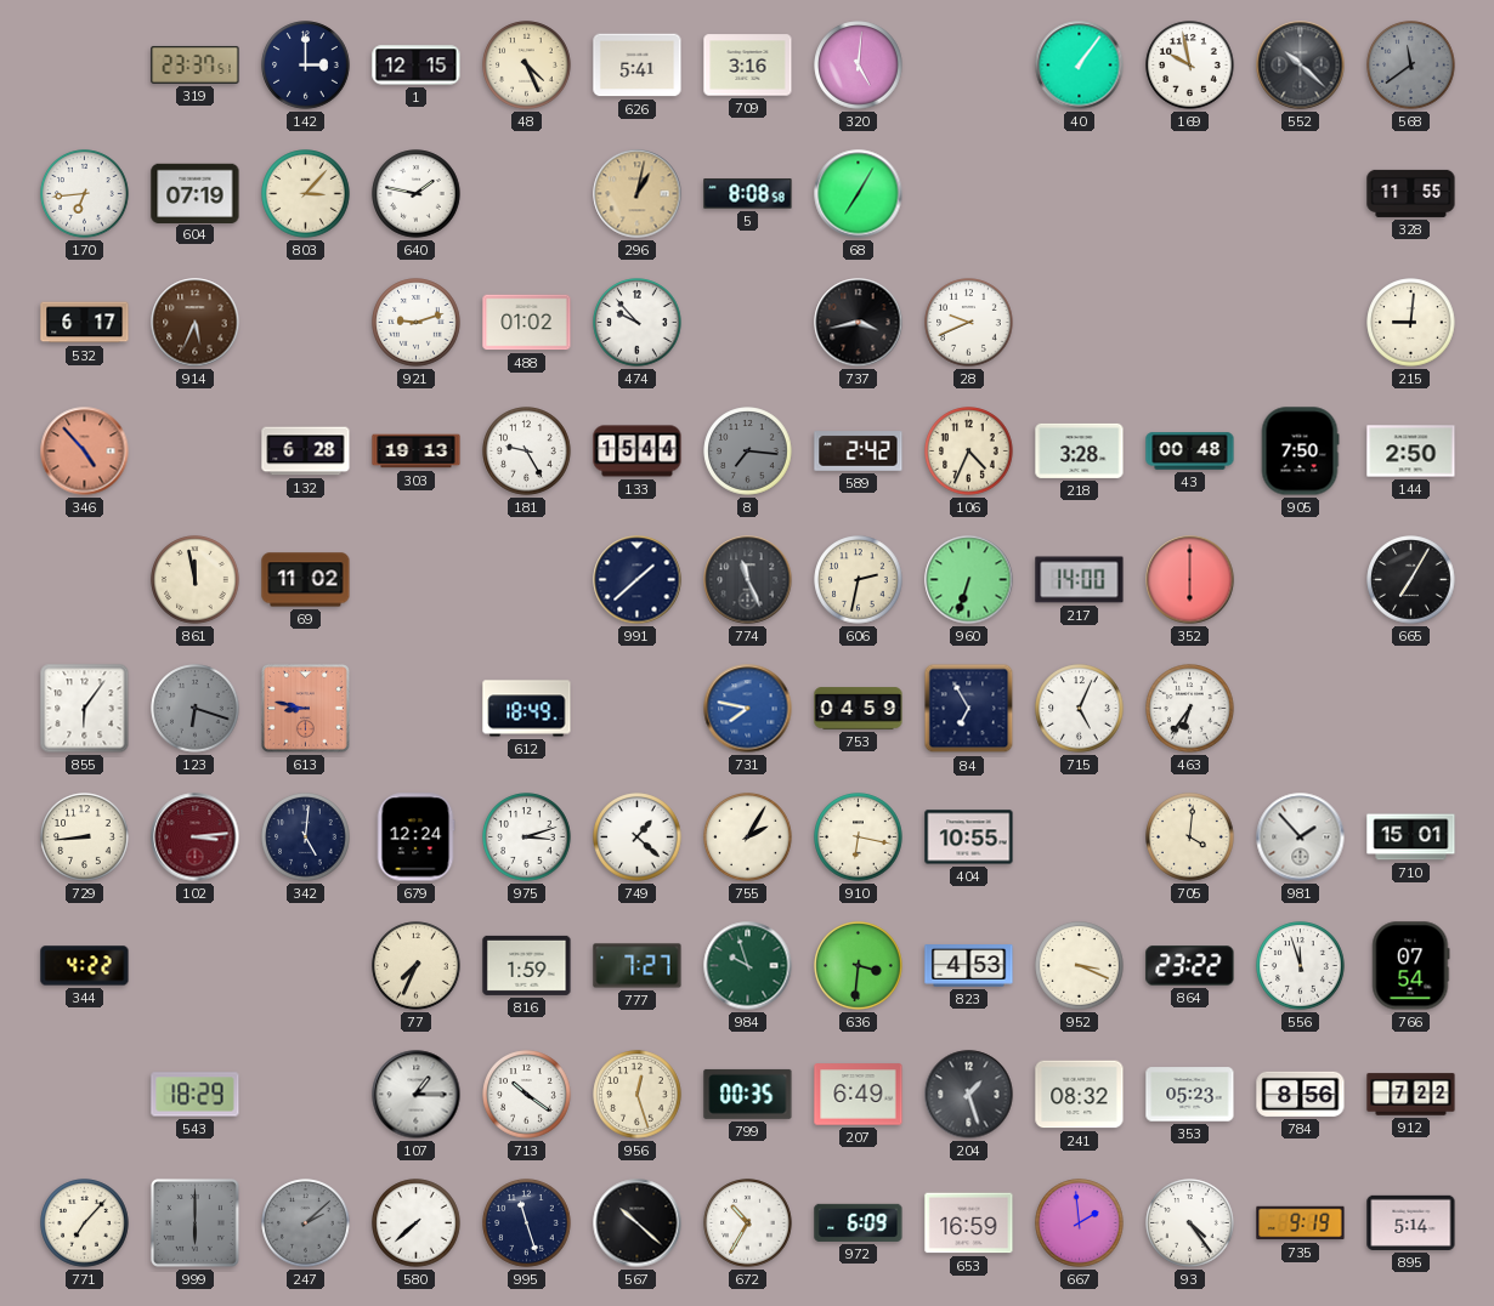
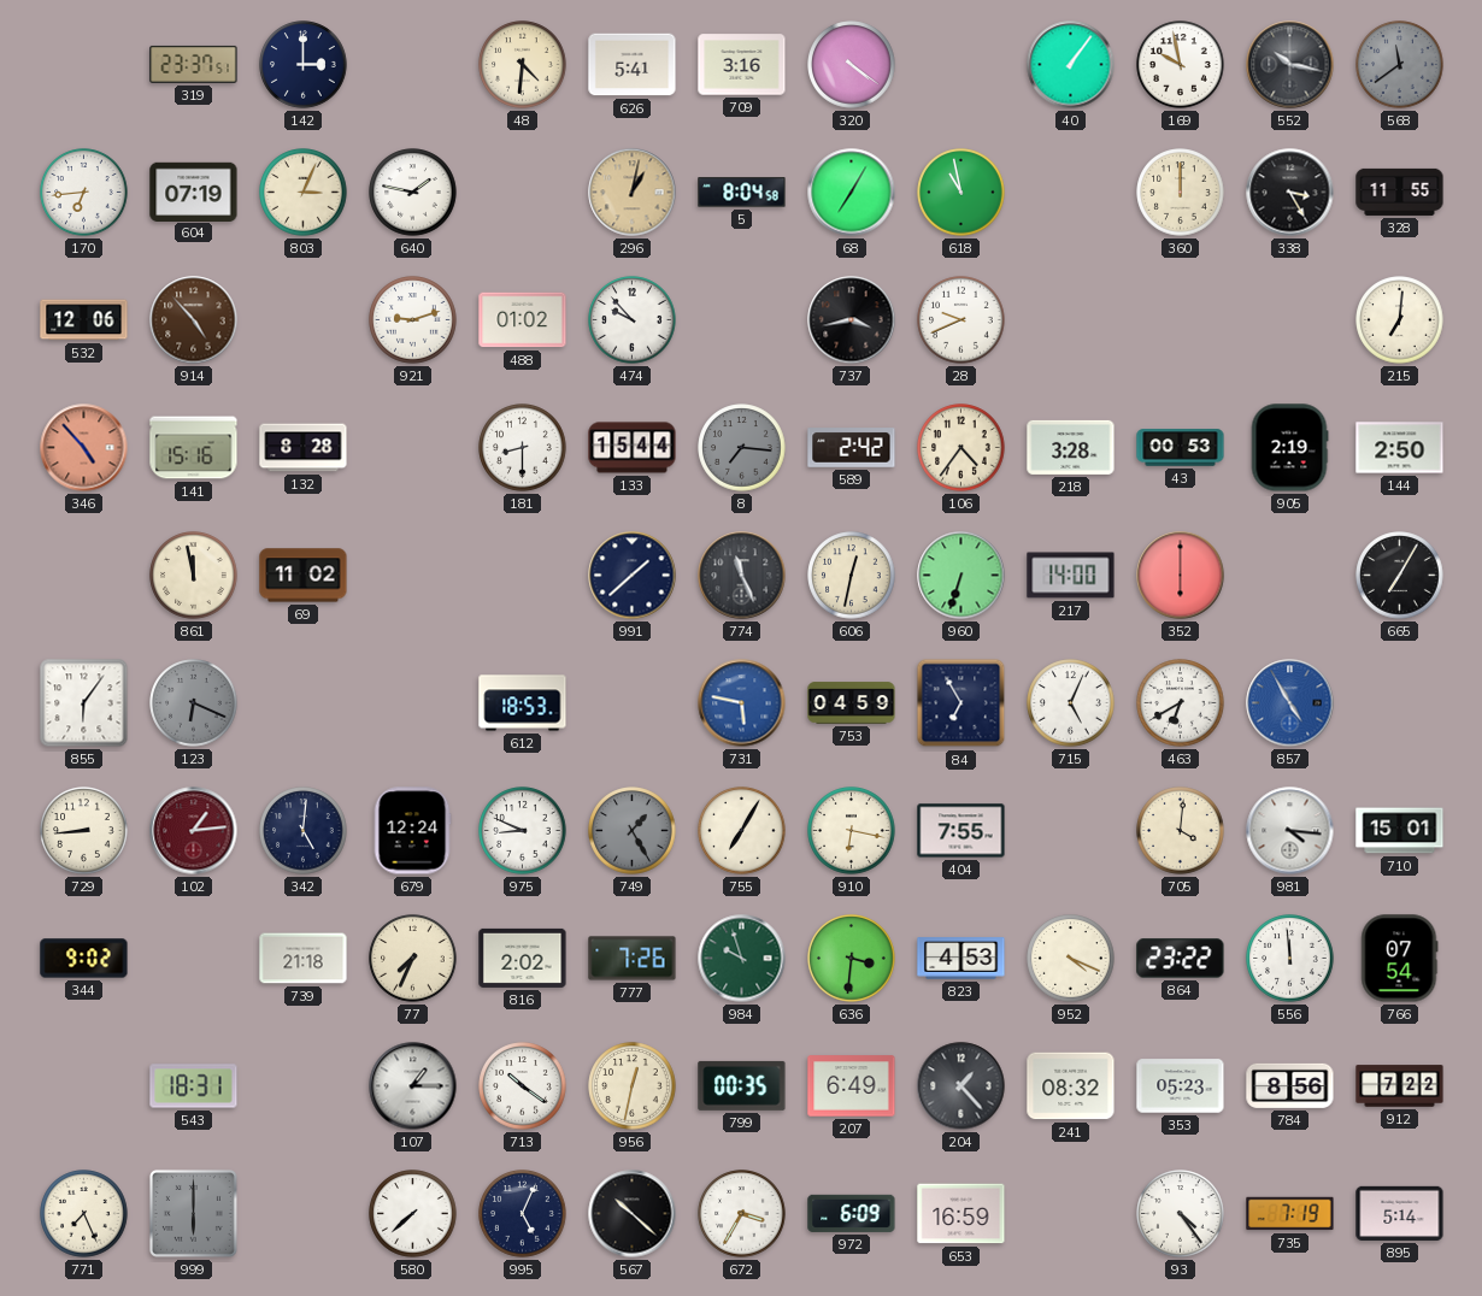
1: 12:15 -> none (417, 66)
48: 4:26 -> 4:31 (523, 65)
320: 5:01 -> 4:21 (852, 65)
552: 10:22 -> 10:17 (1290, 65)
803: 3:07 -> 3:04 (304, 193)
5: 8:08 -> 8:04 (742, 193)
618: none -> 10:58 (961, 193)
360: none -> 12:00 (1181, 193)
338: none -> 3:25 (1290, 193)
532: 6:17 -> 12:06 (84, 320)
914: 5:34 -> 4:53 (194, 320)
215: 9:01 -> 7:01 (1400, 320)
141: none -> 15:16 (194, 448)
132: 6:28 -> 8:28 (304, 448)
303: 19:13 -> none (417, 452)
181: 9:25 -> 8:30 (523, 448)
106: 4:34 -> 4:36 (961, 448)
43: 00:48 -> 00:53 (1181, 448)
905: 7:50 -> 2:19 (1289, 448)
606: 2:32 -> 12:32 (852, 576)
123: 6:18 -> 6:19 (194, 703)
613: 8:47 -> none (305, 708)
612: 18:49 -> 18:53 (523, 703)
731: 7:47 -> 5:47 (742, 703)
463: 6:36 -> 6:40 (1181, 703)
857: none -> 4:55 (1290, 703)
102: 3:14 -> 1:14 (194, 831)
975: 3:12 -> 8:49 (523, 831)
749: 1:22 -> 1:25 (633, 831)
749 dial: white -> grey (633, 831)
755: 2:05 -> 7:05 (742, 831)
404: 10:55 -> 7:55 (961, 831)
981: 1:53 -> 4:16 (1290, 831)
344: 4:22 -> 9:02 (84, 959)
739: none -> 21:18 (304, 959)
816: 1:59 -> 2:02 (523, 958)
777: 7:27 -> 7:26 (633, 959)
952: 3:19 -> 4:19 (1071, 959)
556: 11:57 -> 11:59 (1290, 959)
543: 18:29 -> 18:31 (194, 1086)
956: 12:27 -> 12:32 (633, 1086)
204: 1:27 -> 1:23 (961, 1086)
771: 7:07 -> 7:26 (84, 1214)
247: 2:08 -> none (306, 1223)
995: 11:27 -> 5:04 (523, 1214)
672: 10:35 -> 3:35 (742, 1214)
667: 1:59 -> none (1080, 1223)
735: 9:19 -> 7:19 (1290, 1214)
